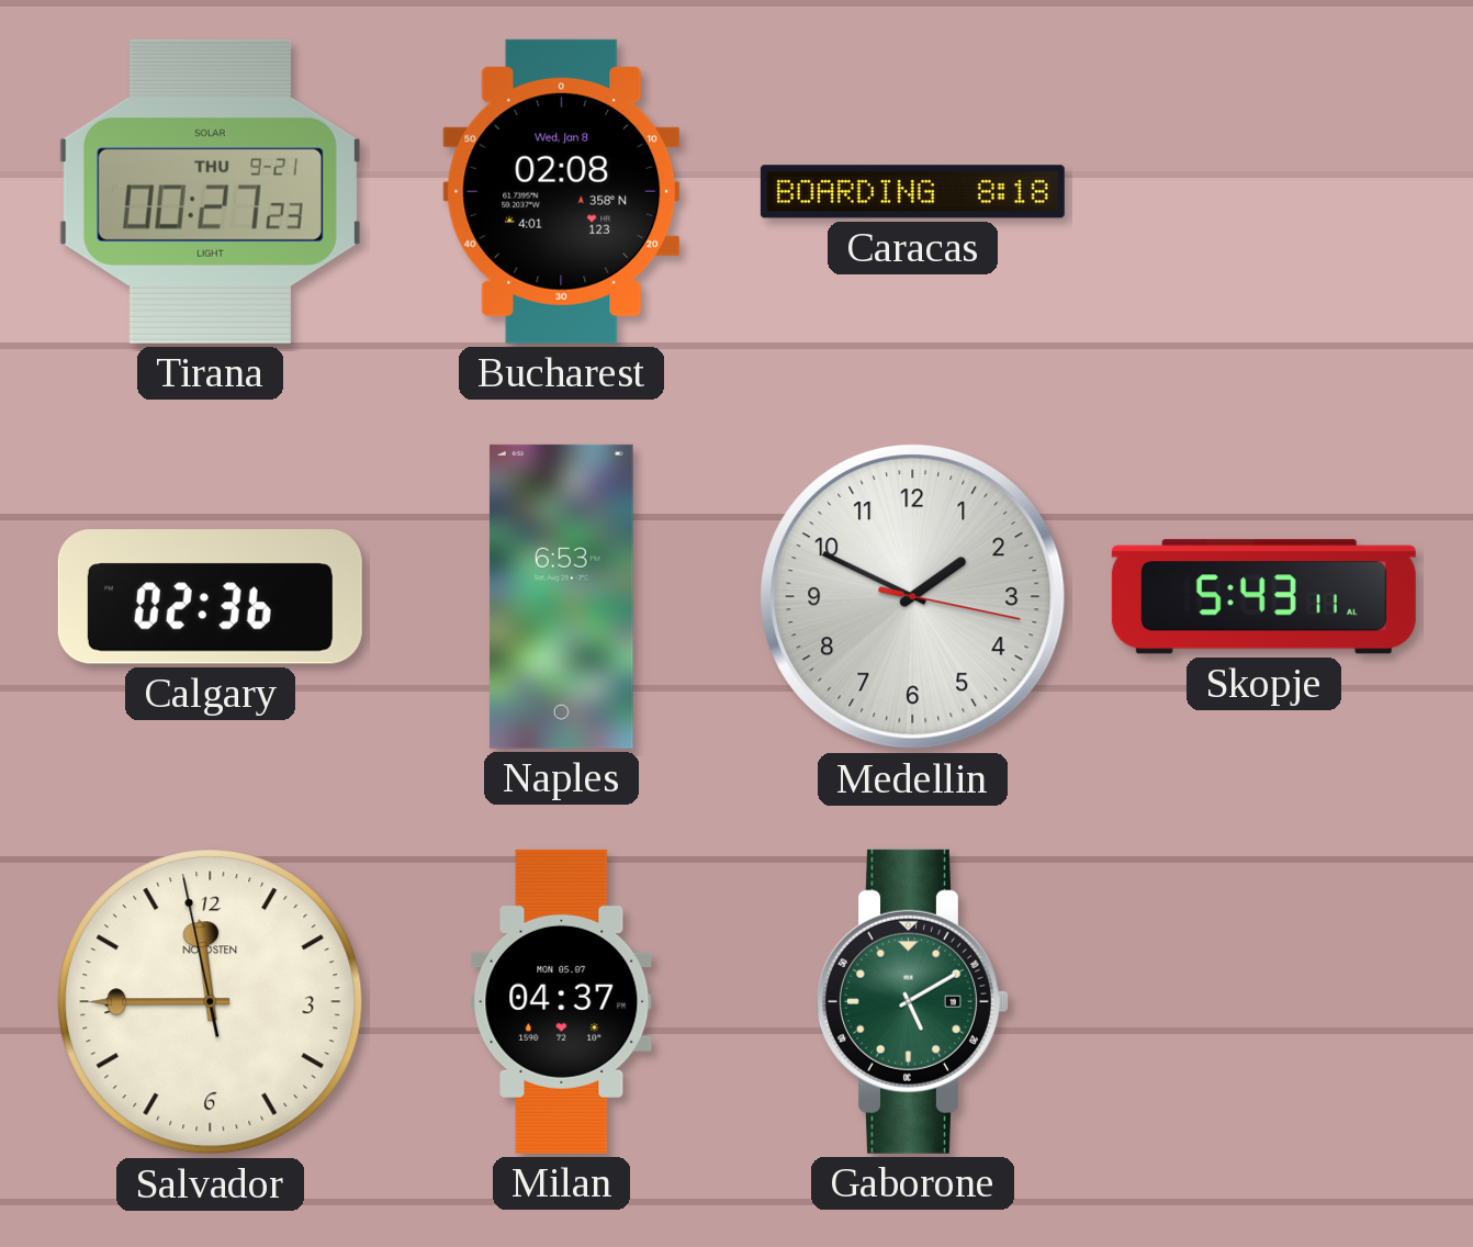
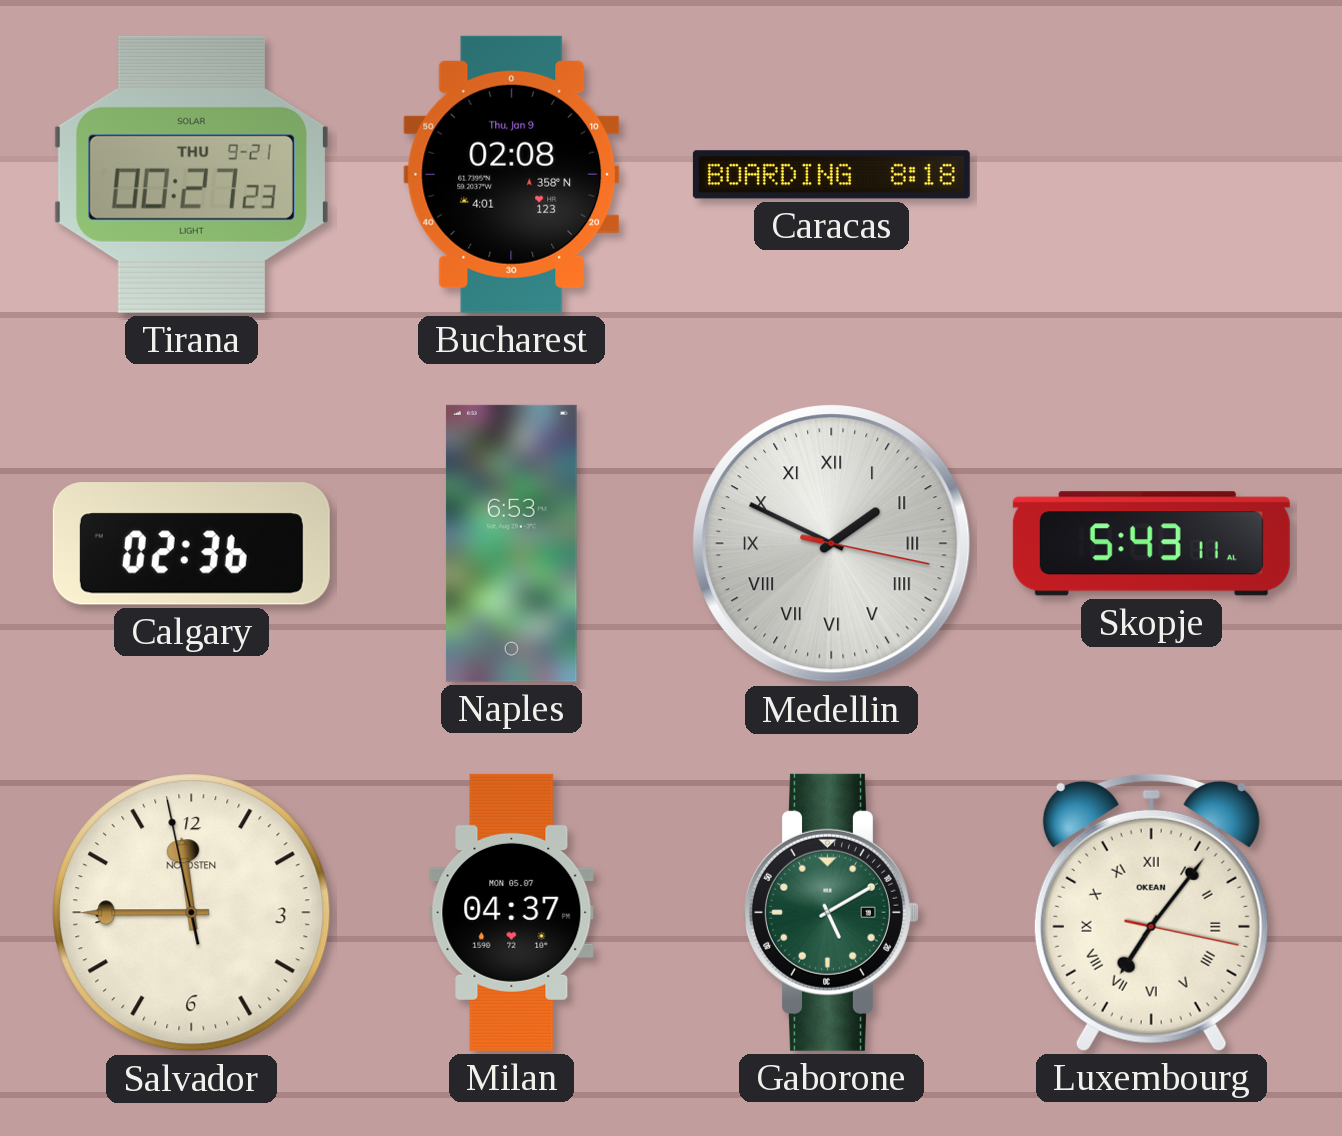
Bucharest date: Wed, Jan 8 -> Thu, Jan 9 (512, 174)
Medellin numerals: Arabic -> Roman (832, 544)
Luxembourg: none -> 7:06 (1151, 912)
